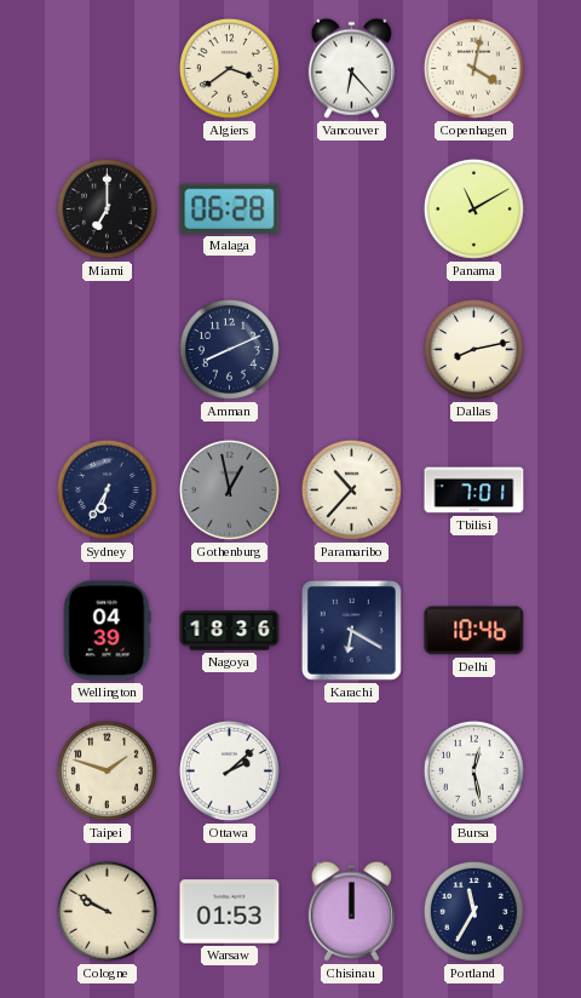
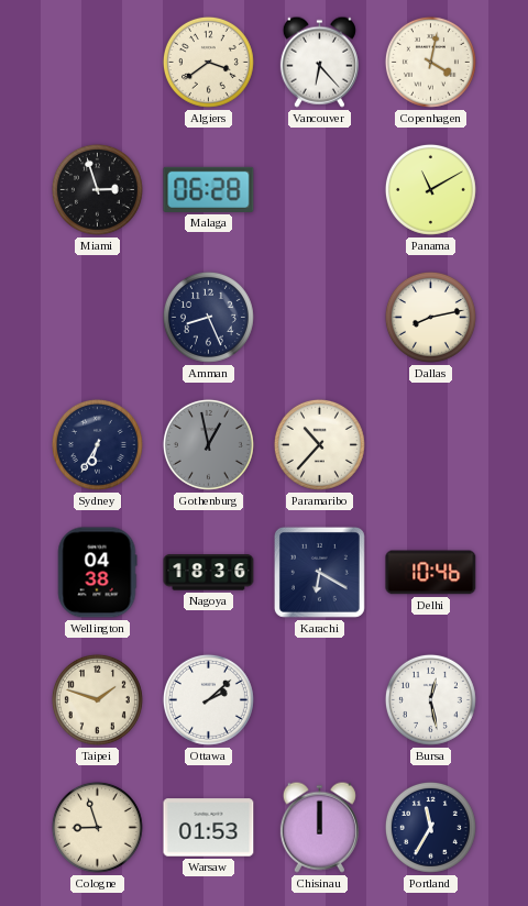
Miami: 7:00 -> 2:57 (97, 189)
Amman: 8:11 -> 8:26 (208, 317)
Tbilisi: 7:01 -> none (474, 491)
Wellington: 04:39 -> 04:38 (97, 573)
Cologne: 9:50 -> 8:57 (97, 827)
